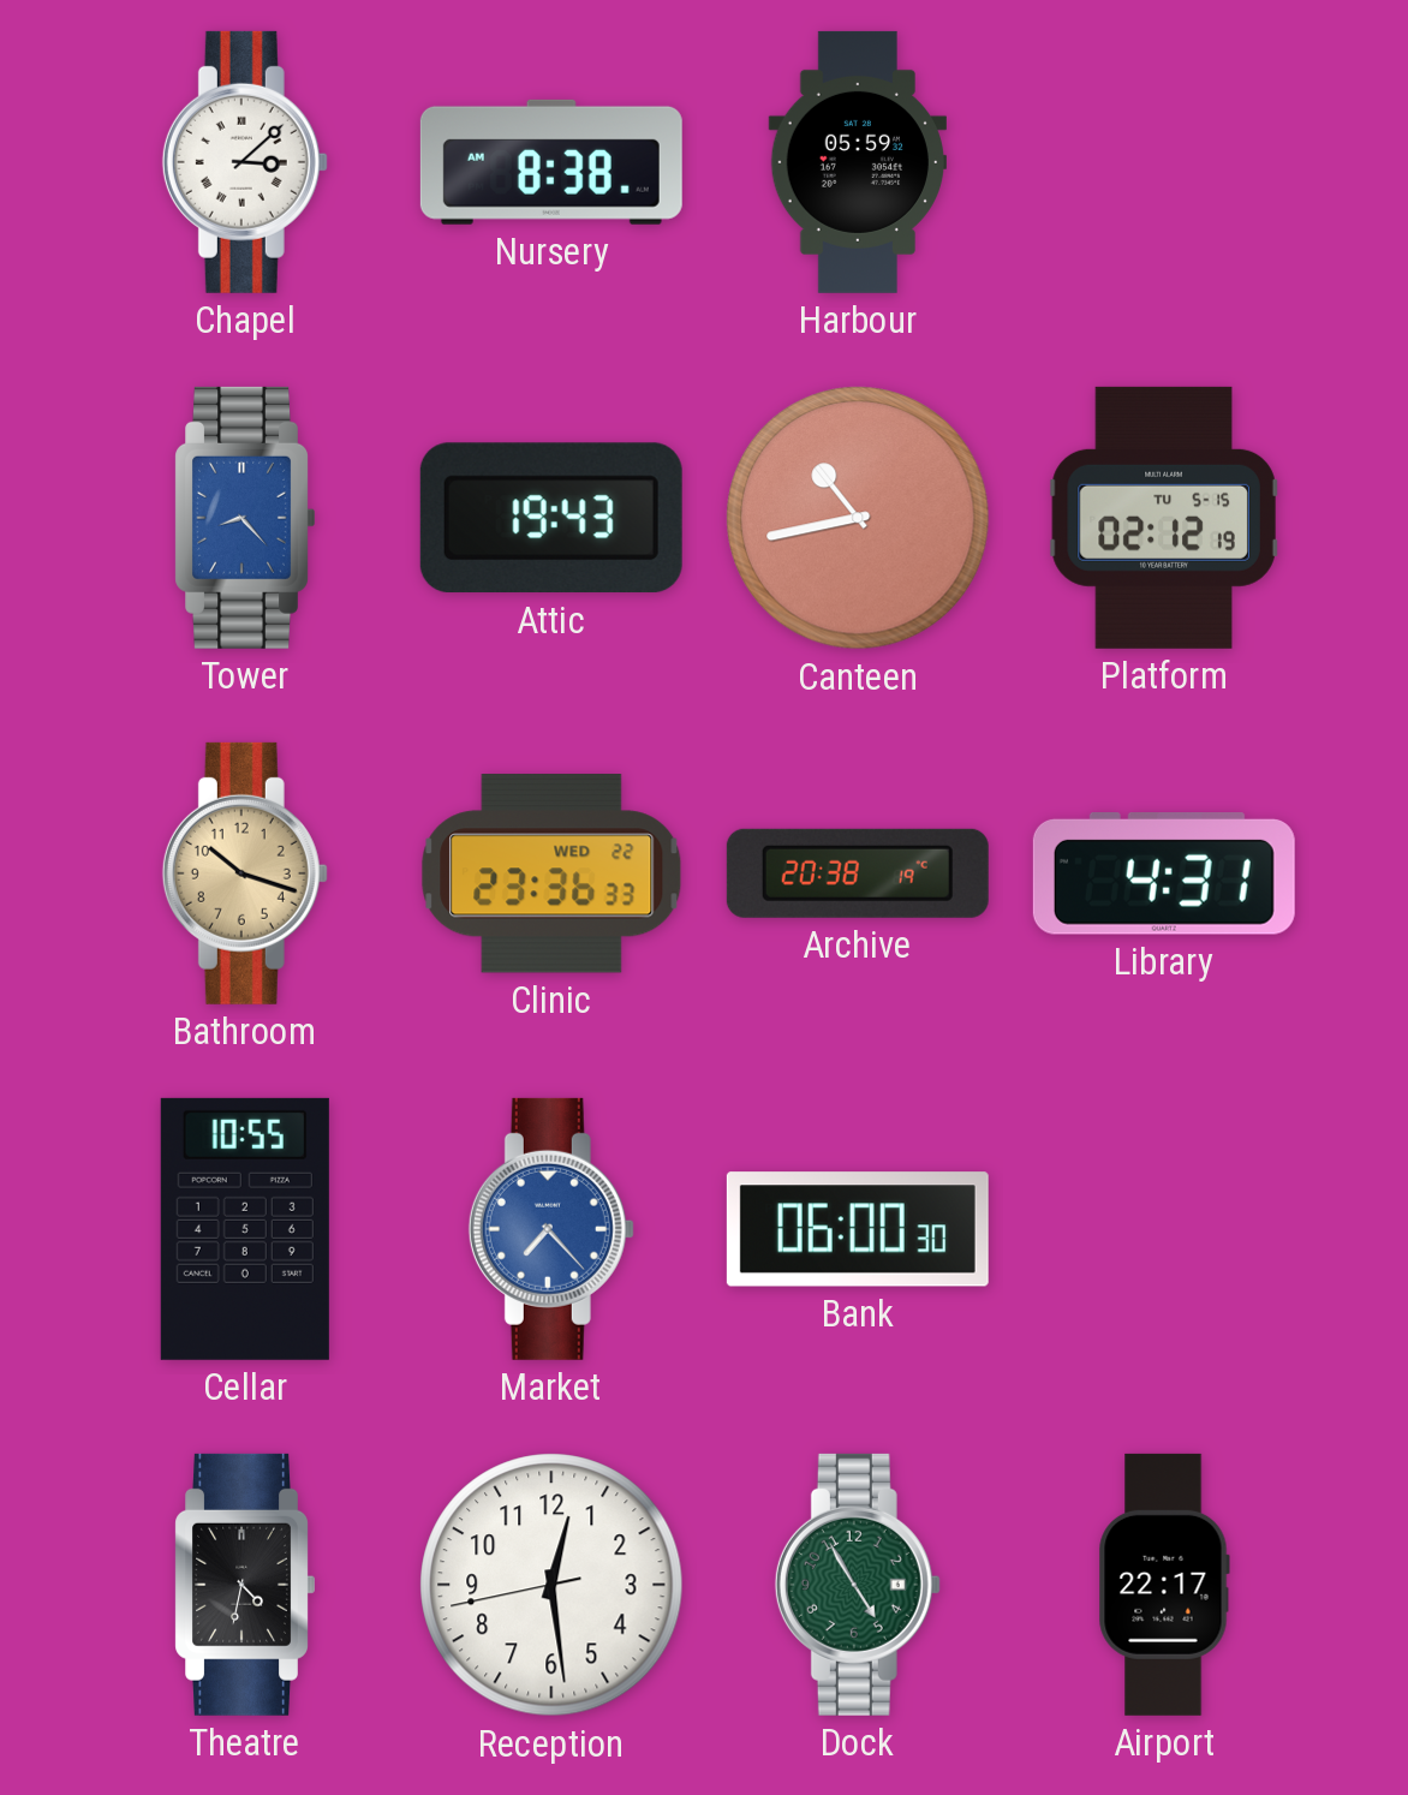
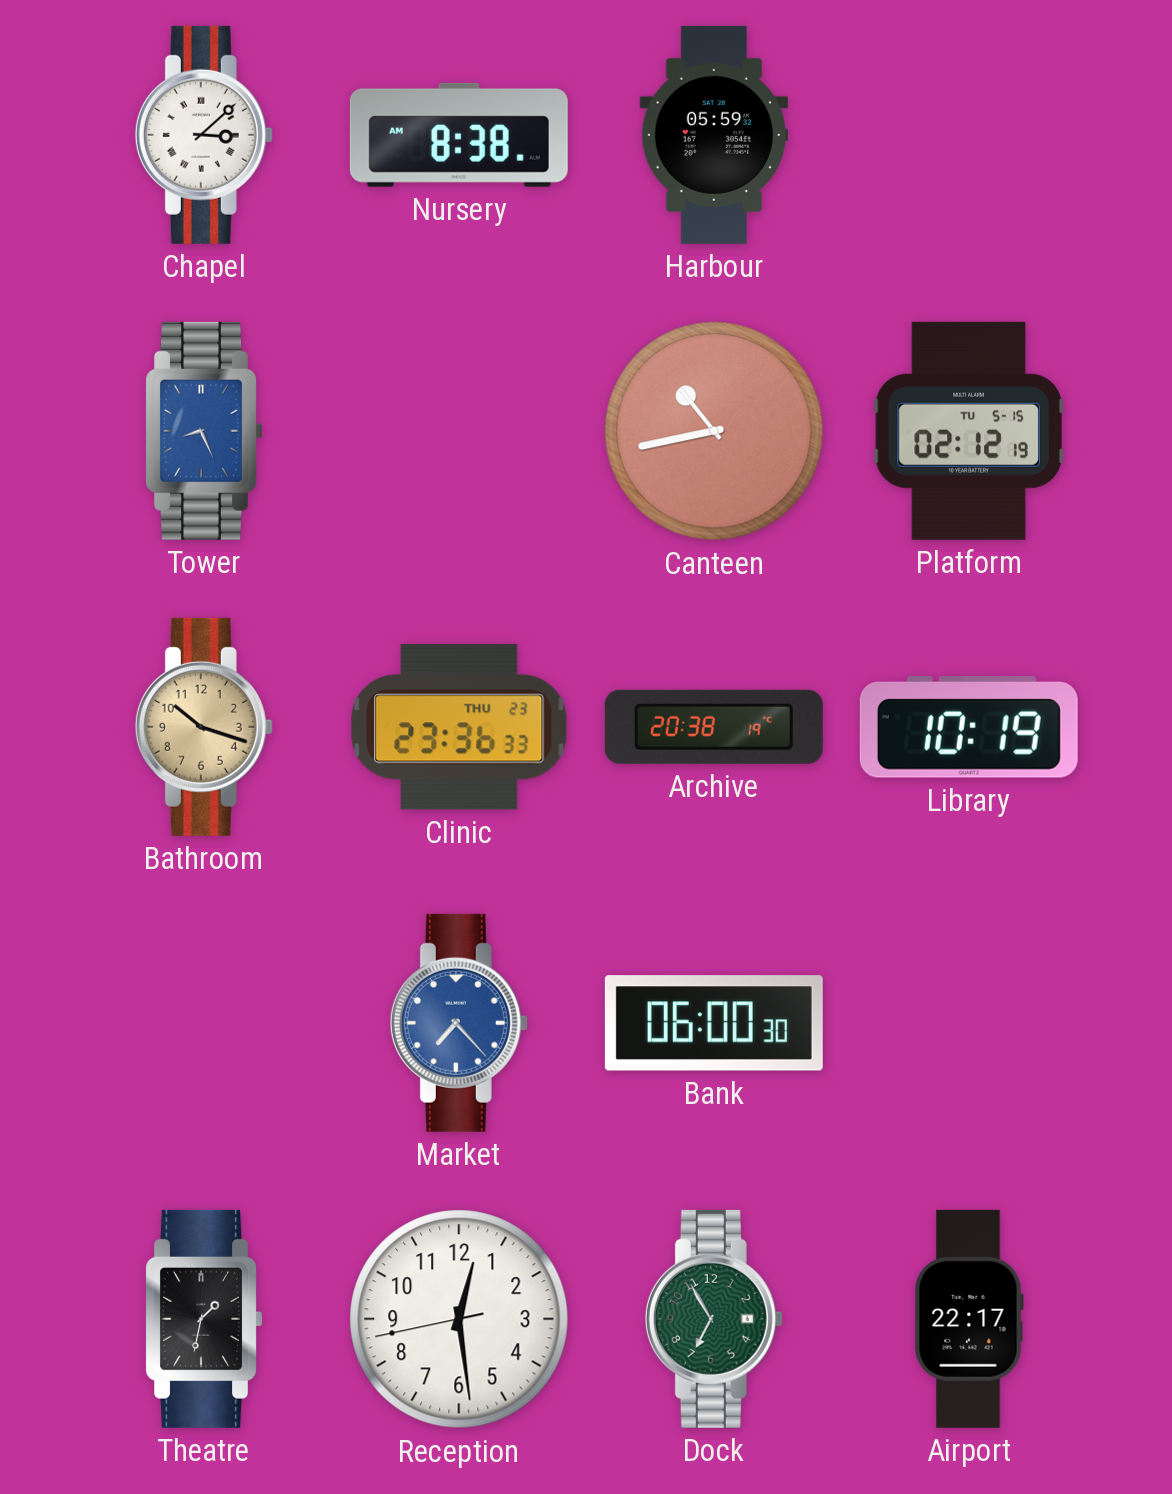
Tower: 8:23 -> 8:26 (203, 431)
Attic: 19:43 -> none (551, 518)
Clinic date: WED 22 -> THU 23 (459, 727)
Library: 4:31 -> 10:19 (969, 728)
Cellar: 10:55 -> none (245, 1229)
Theatre: 4:32 -> 1:32 (203, 1319)
Dock: 4:55 -> 6:55 (714, 1319)
